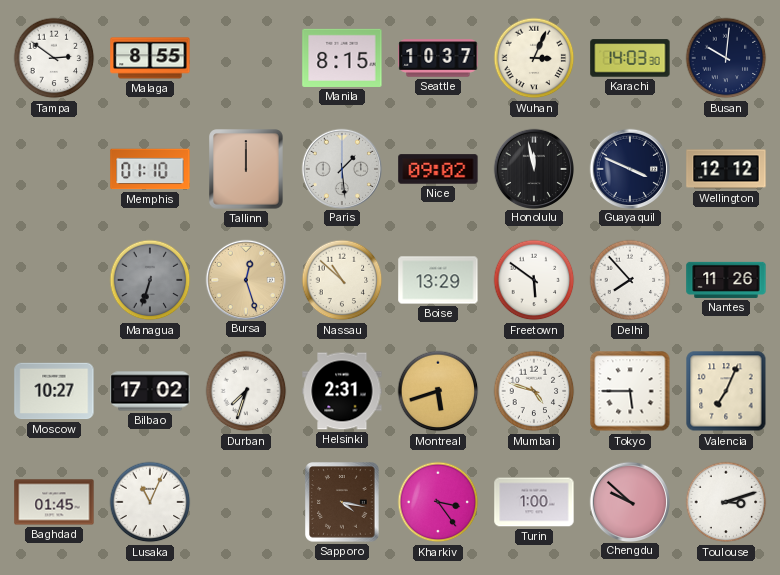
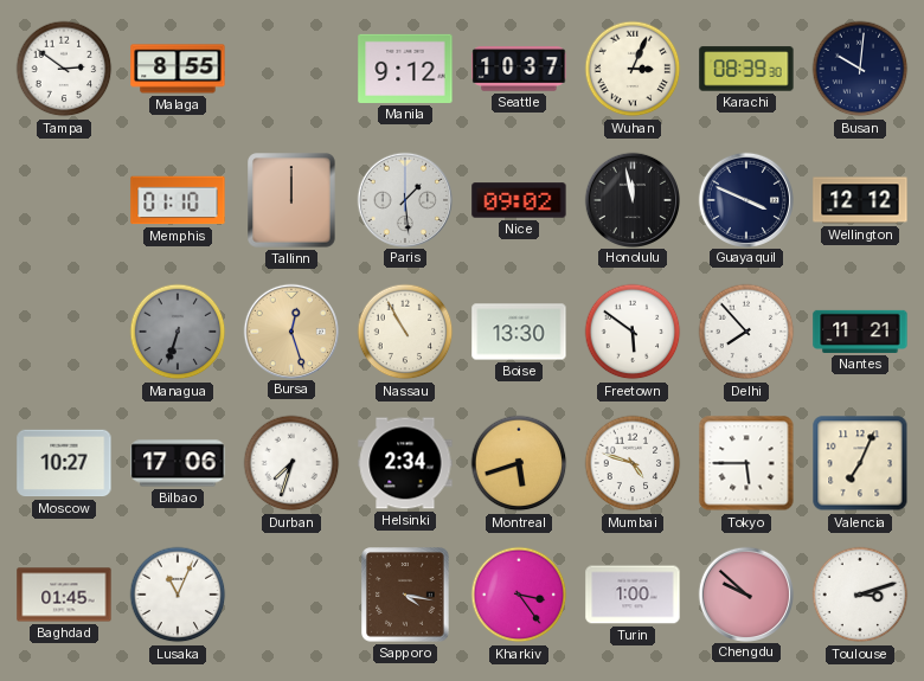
Manila: 8:15 -> 9:12 (405, 69)
Karachi: 14:03 -> 08:39 (746, 69)
Nassau: 10:52 -> 10:55 (405, 332)
Boise: 13:29 -> 13:30 (519, 332)
Nantes: 11:26 -> 11:21 (860, 332)
Bilbao: 17:02 -> 17:06 (178, 463)
Helsinki: 2:31 -> 2:34 (405, 463)
